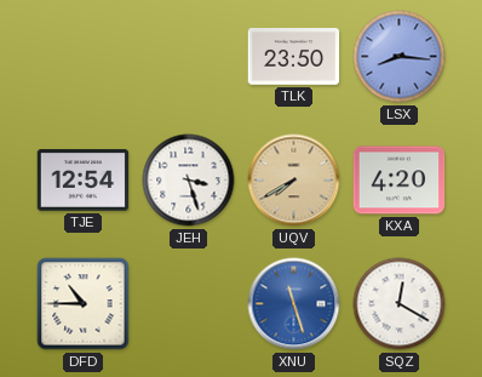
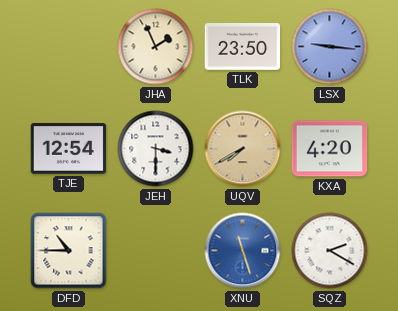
JHA: none -> 1:56 (156, 47)
LSX: 8:16 -> 9:16 (330, 47)
JEH: 3:27 -> 3:30 (156, 149)
SQZ: 12:20 -> 2:20 (330, 251)
